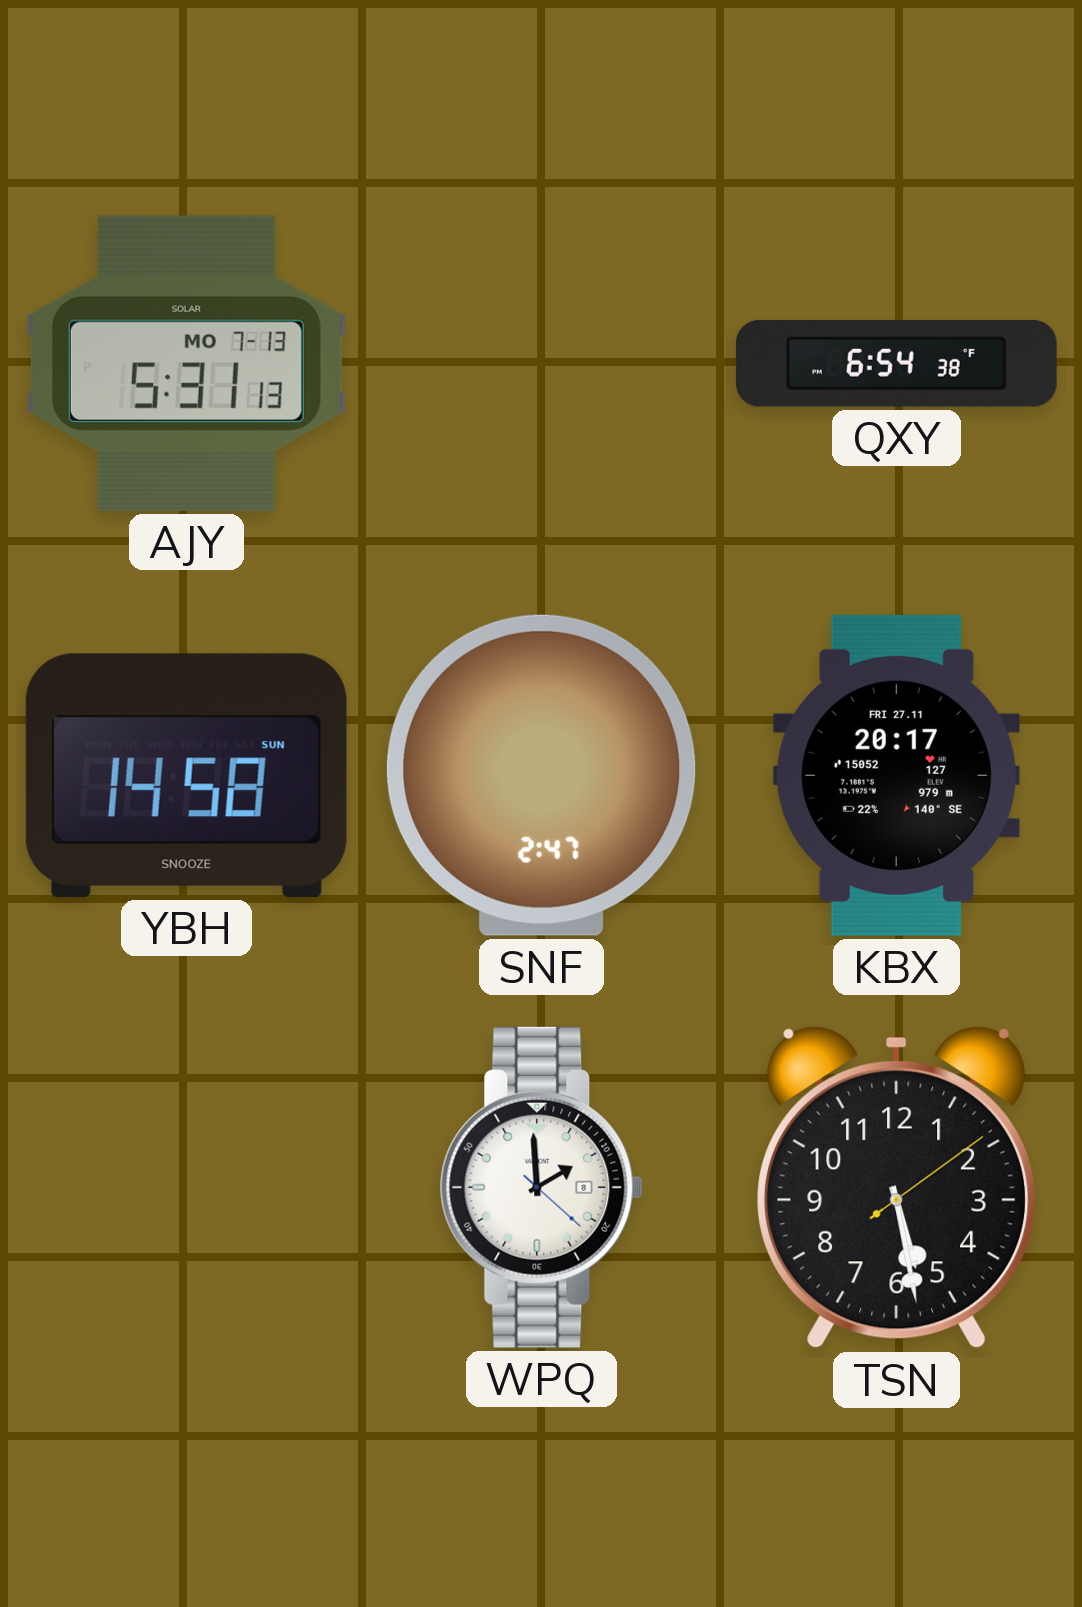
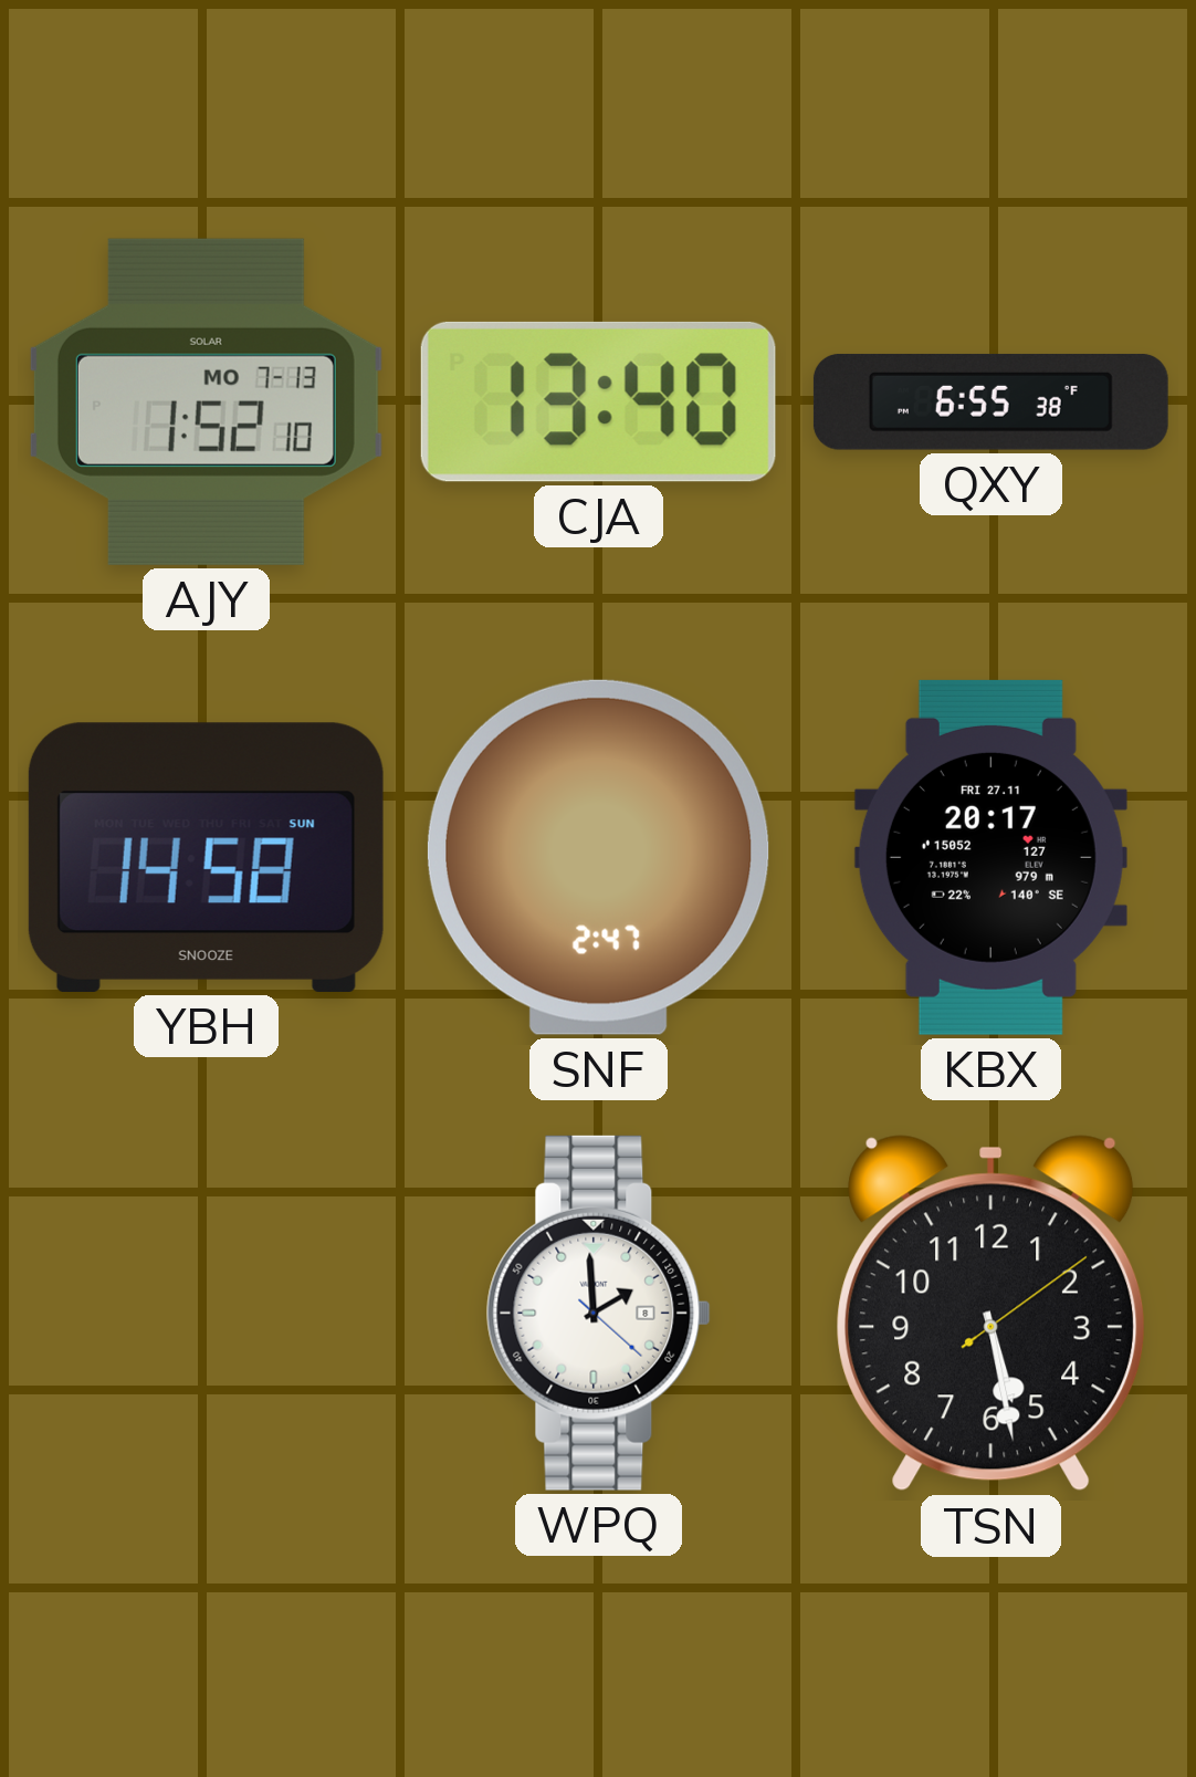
AJY: 5:31 -> 1:52 (206, 401)
CJA: none -> 13:40 (598, 401)
QXY: 6:54 -> 6:55 (990, 403)
